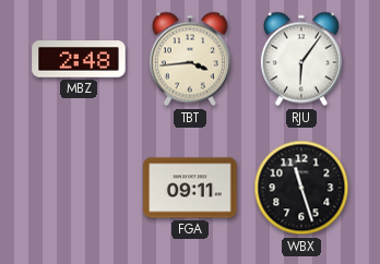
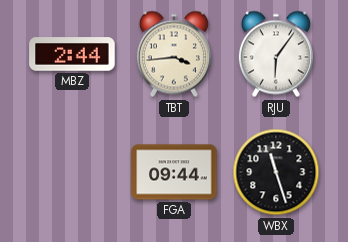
MBZ: 2:48 -> 2:44 (72, 54)
FGA: 09:11 -> 09:44 (174, 172)
